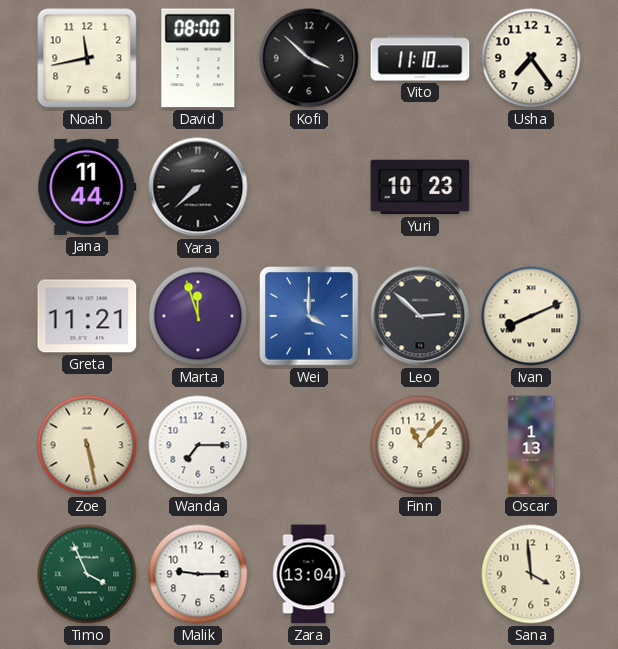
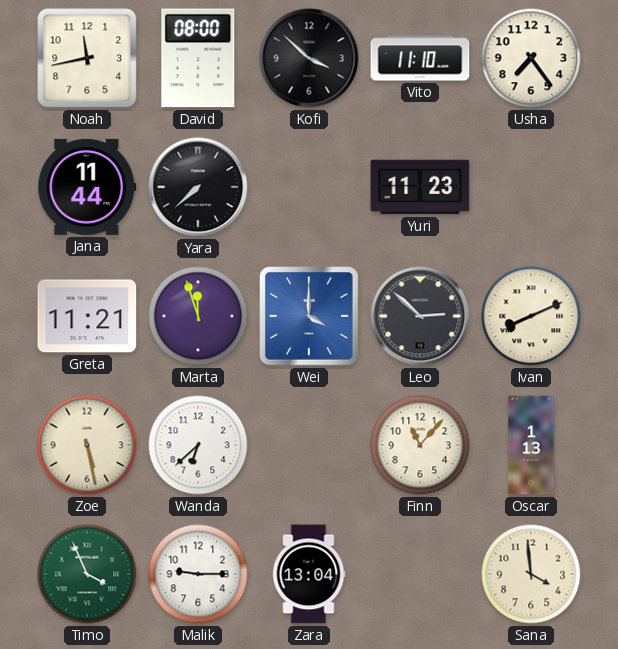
Yuri: 10:23 -> 11:23 (420, 187)
Wanda: 7:15 -> 6:38 (198, 445)
